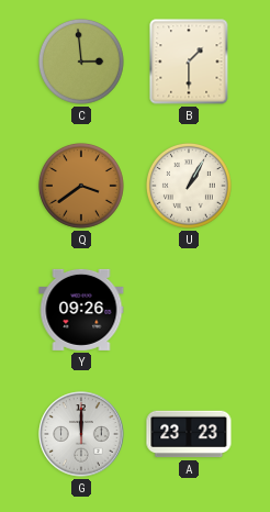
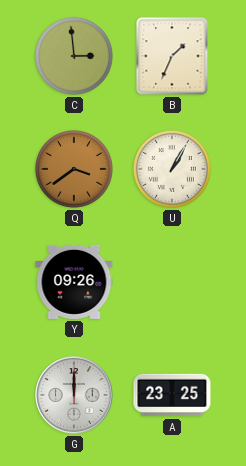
B: 1:30 -> 1:34 (172, 56)
A: 23:23 -> 23:25 (172, 395)
